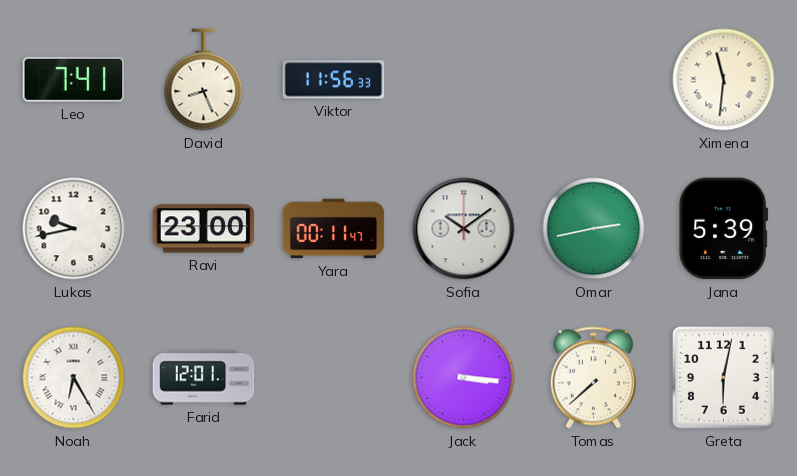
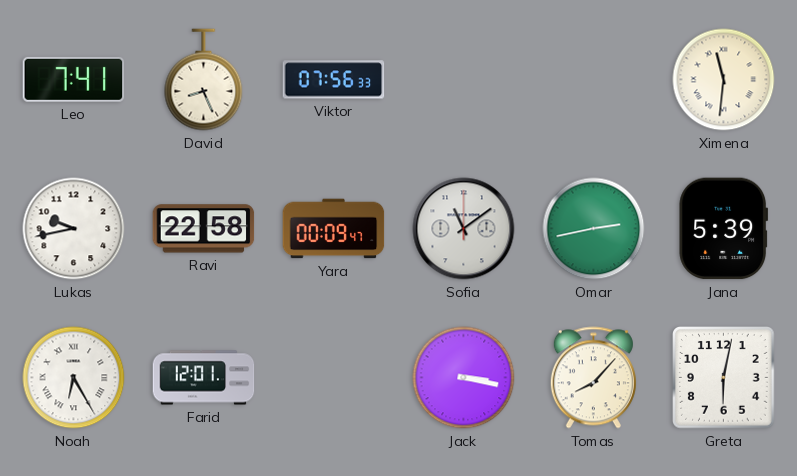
Viktor: 11:56 -> 07:56 (334, 80)
Ravi: 23:00 -> 22:58 (204, 229)
Yara: 00:11 -> 00:09 (334, 229)
Sofia: 10:09 -> 11:09 (464, 229)
Jack: 3:16 -> 3:17 (464, 378)
Tomas: 7:38 -> 8:07 (593, 378)
